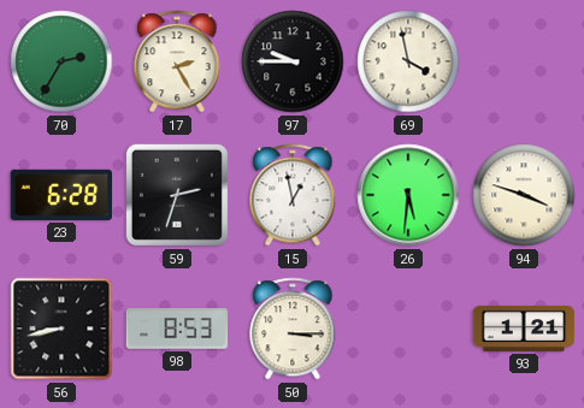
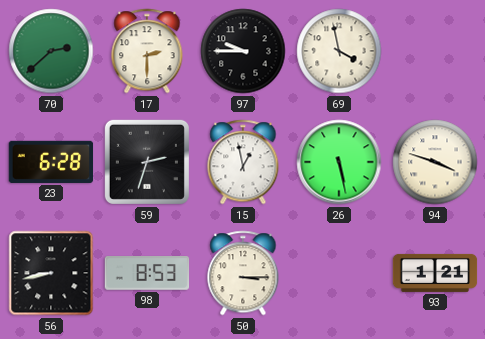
70: 2:35 -> 2:38 (51, 51)
17: 2:25 -> 2:30 (147, 51)
26: 5:31 -> 5:28 (339, 162)
